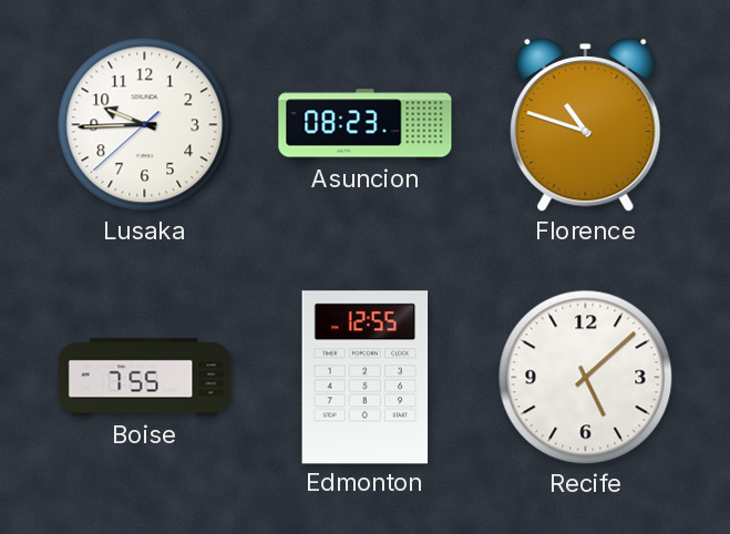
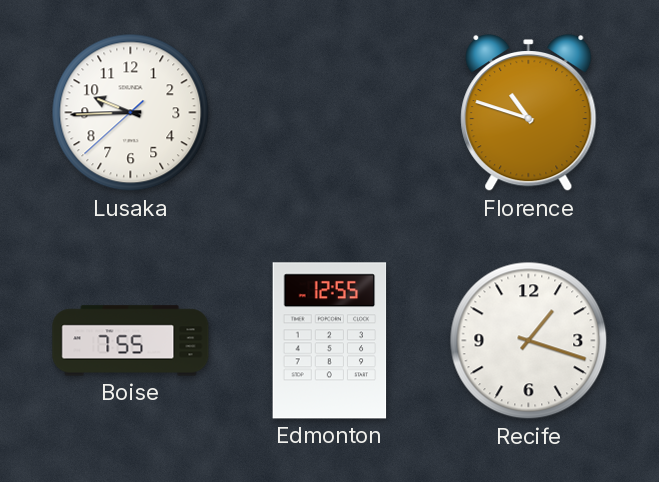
Asuncion: 08:23 -> none (366, 125)
Recife: 5:08 -> 1:18 (529, 341)
